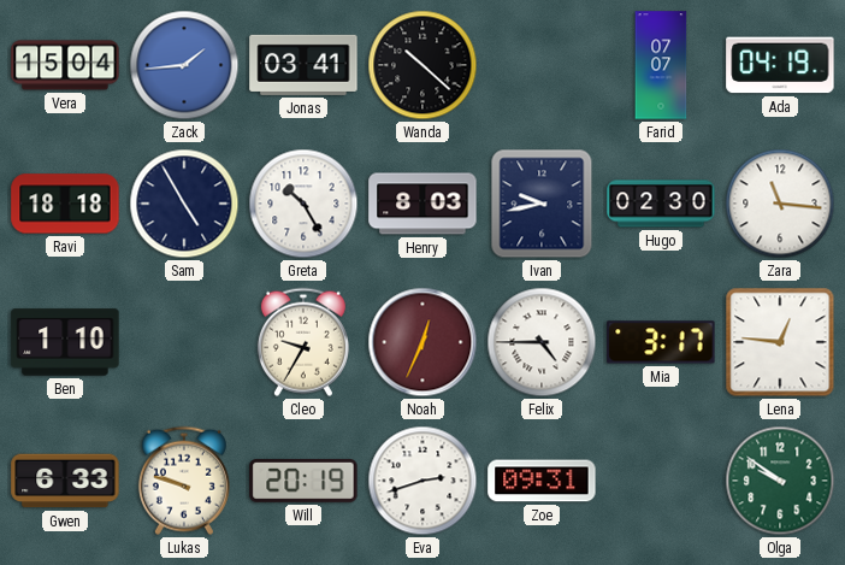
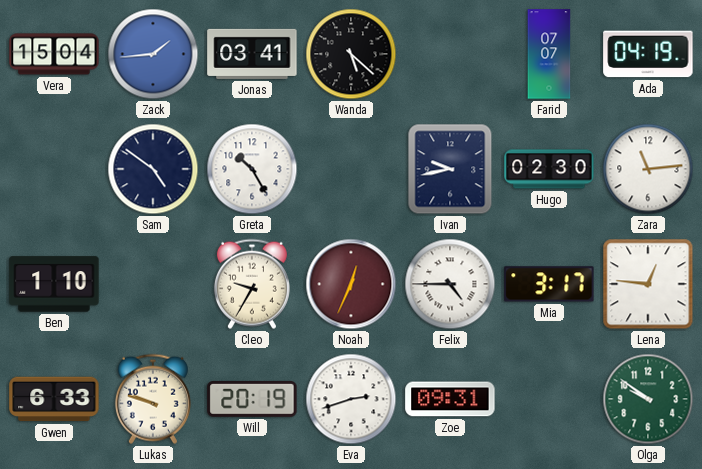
Wanda: 10:22 -> 5:22 (351, 54)
Ravi: 18:18 -> none (65, 204)
Sam: 4:55 -> 4:51 (153, 169)
Henry: 8:03 -> none (422, 204)
Zara: 11:16 -> 11:14 (648, 169)
